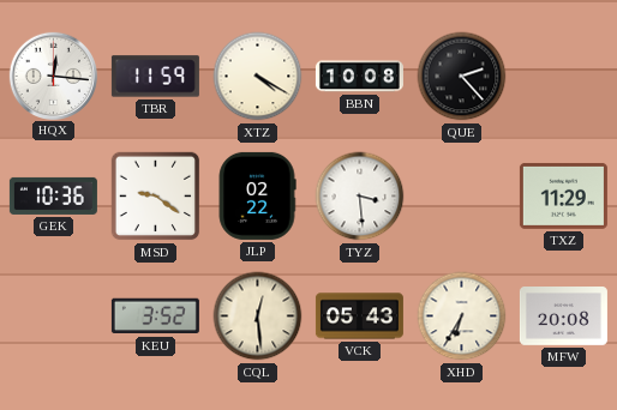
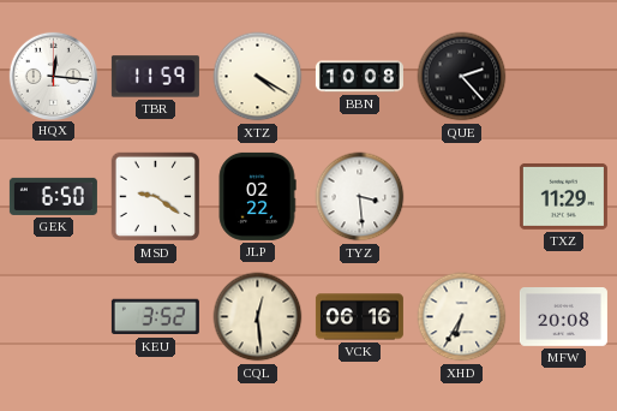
GEK: 10:36 -> 6:50 (53, 196)
VCK: 05:43 -> 06:16 (359, 317)
